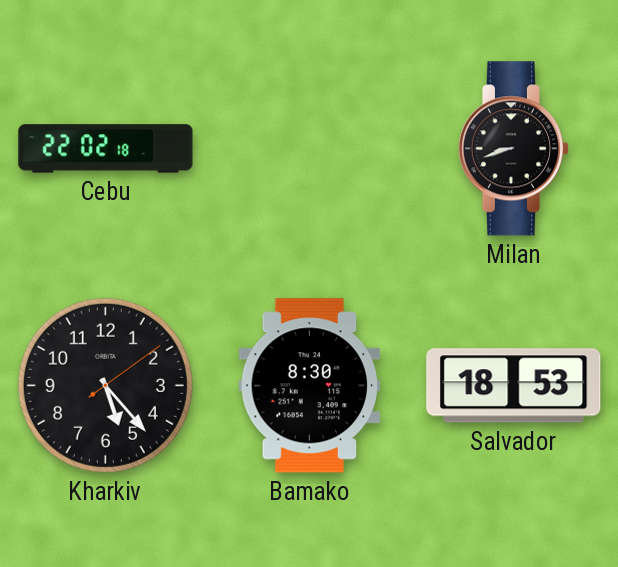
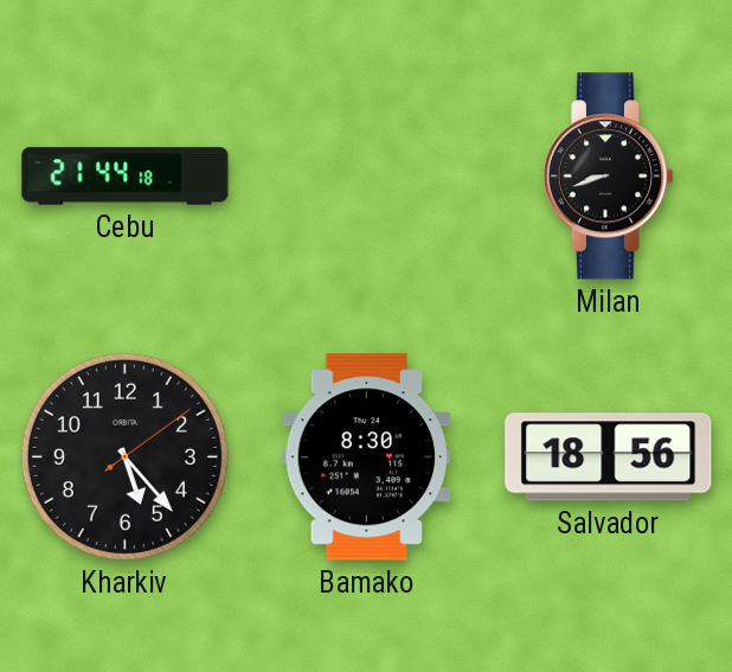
Cebu: 22:02 -> 21:44 (126, 177)
Salvador: 18:53 -> 18:56 (609, 457)
